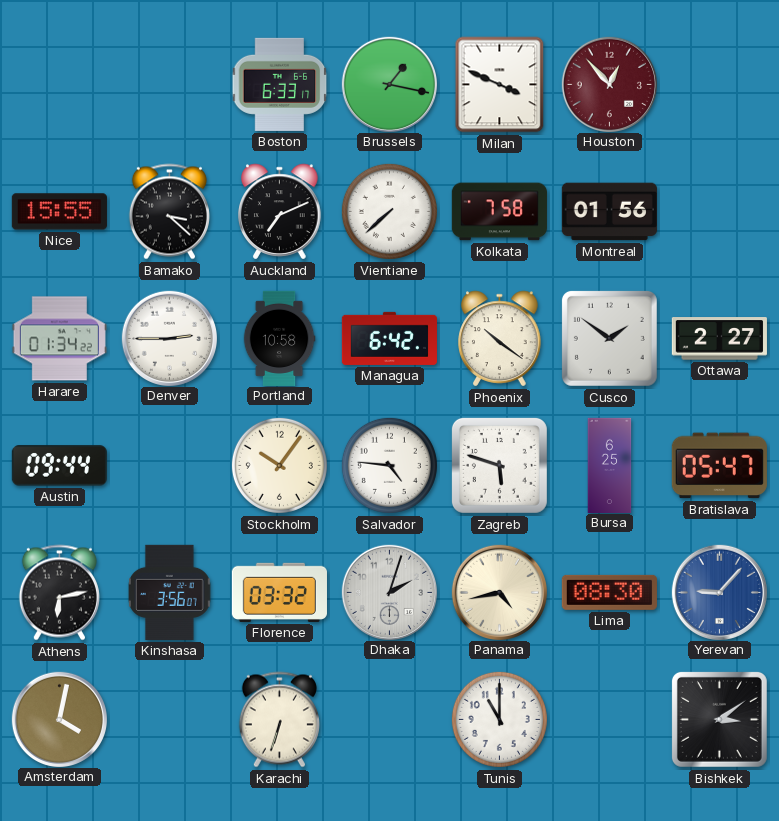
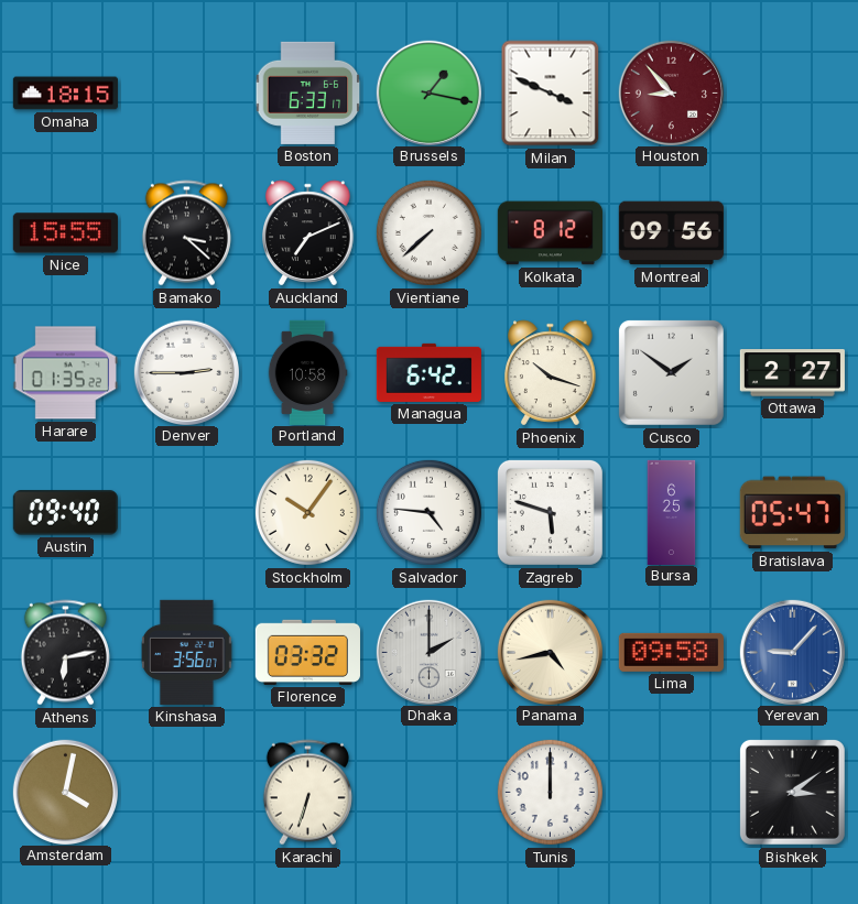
Omaha: none -> 18:15 (65, 94)
Houston: 12:53 -> 8:53 (671, 92)
Kolkata: 7:58 -> 8:12 (550, 233)
Montreal: 01:56 -> 09:56 (671, 233)
Harare: 01:34 -> 01:35 (65, 373)
Phoenix: 10:21 -> 10:18 (551, 373)
Austin: 09:44 -> 09:40 (65, 513)
Dhaka: 2:03 -> 2:00 (428, 652)
Lima: 08:30 -> 09:58 (671, 652)
Tunis: 11:00 -> 12:00 (550, 792)
